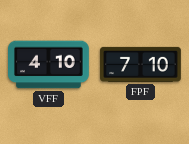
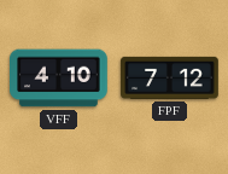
FPF: 7:10 -> 7:12 (170, 77)
